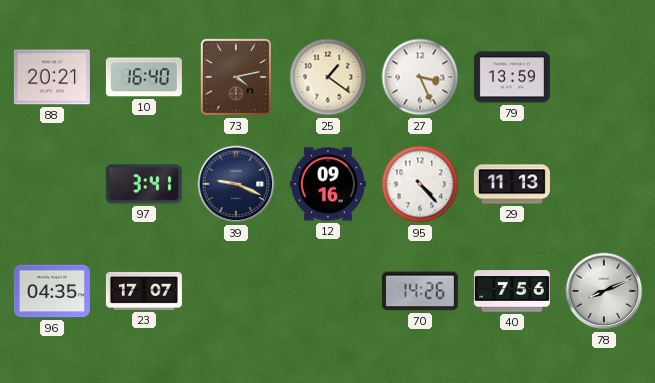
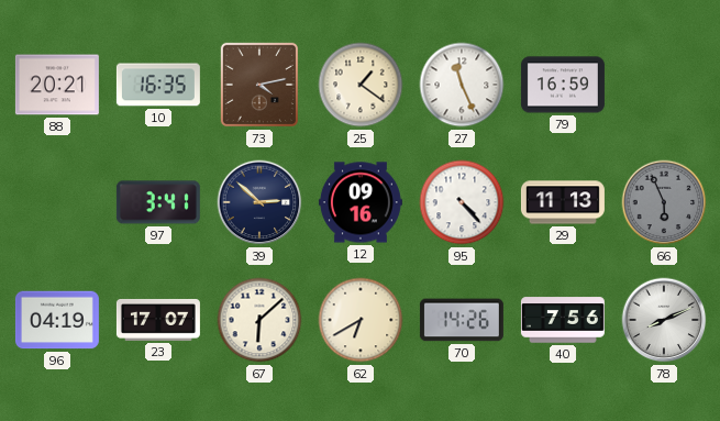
10: 16:40 -> 16:35 (158, 85)
27: 3:26 -> 11:26 (462, 85)
79: 13:59 -> 16:59 (563, 85)
39: 9:19 -> 2:52 (259, 202)
66: none -> 5:56 (664, 202)
96: 04:35 -> 04:19 (57, 320)
67: none -> 6:08 (259, 320)
62: none -> 6:40 (361, 320)
